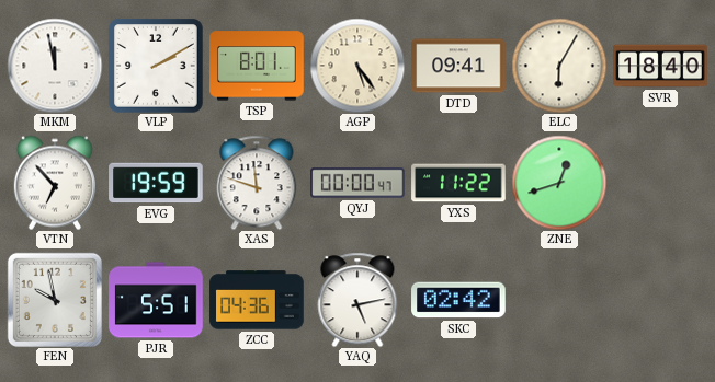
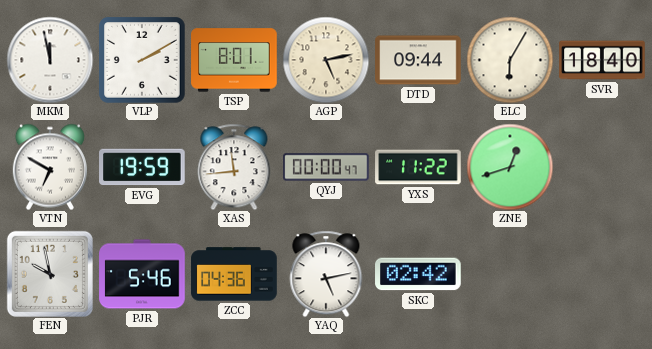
AGP: 5:24 -> 5:13 (326, 60)
DTD: 09:41 -> 09:44 (418, 60)
VTN: 6:53 -> 6:50 (50, 167)
XAS: 11:48 -> 11:44 (234, 167)
PJR: 5:51 -> 5:46 (142, 274)
